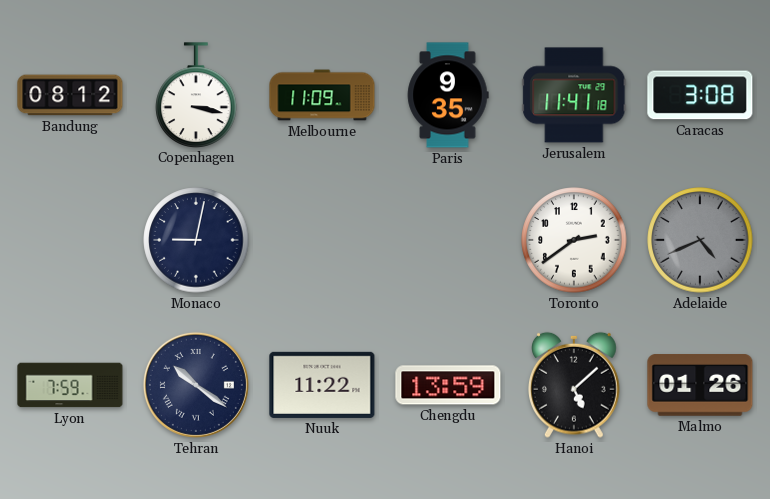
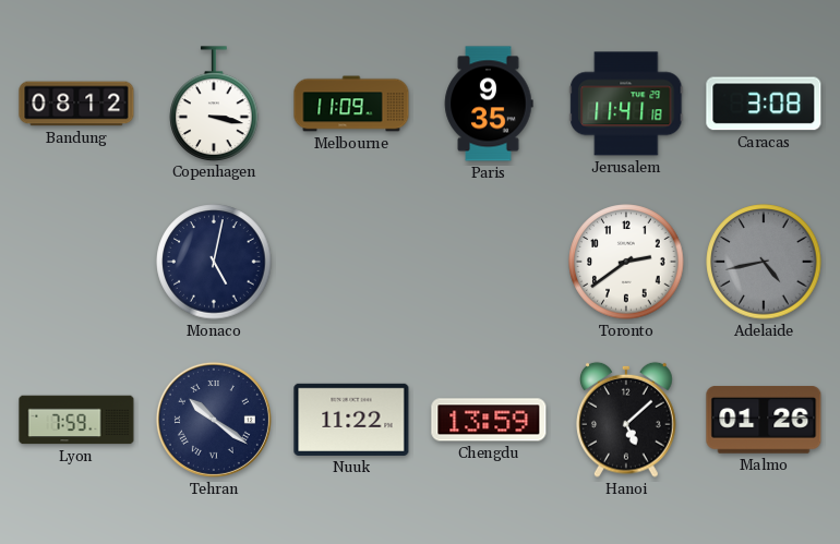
Monaco: 9:02 -> 5:02 (214, 262)
Adelaide: 4:41 -> 4:43 (764, 262)
